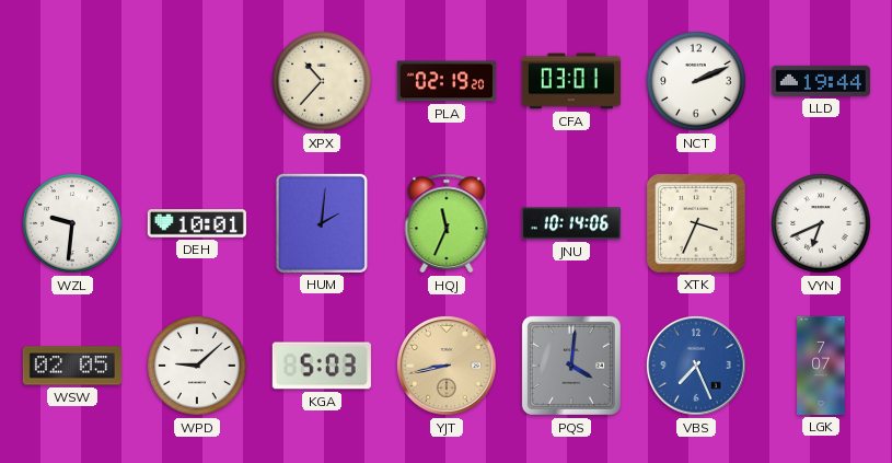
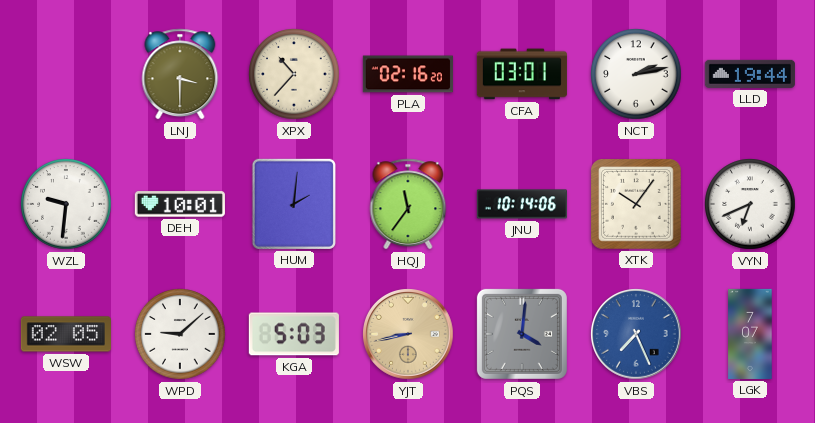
LNJ: none -> 3:30 (180, 74)
PLA: 02:19 -> 02:16 (408, 74)
NCT: 2:11 -> 2:13 (636, 74)
HQJ: 11:34 -> 11:36 (408, 204)
XTK: 3:34 -> 10:06 (637, 205)
